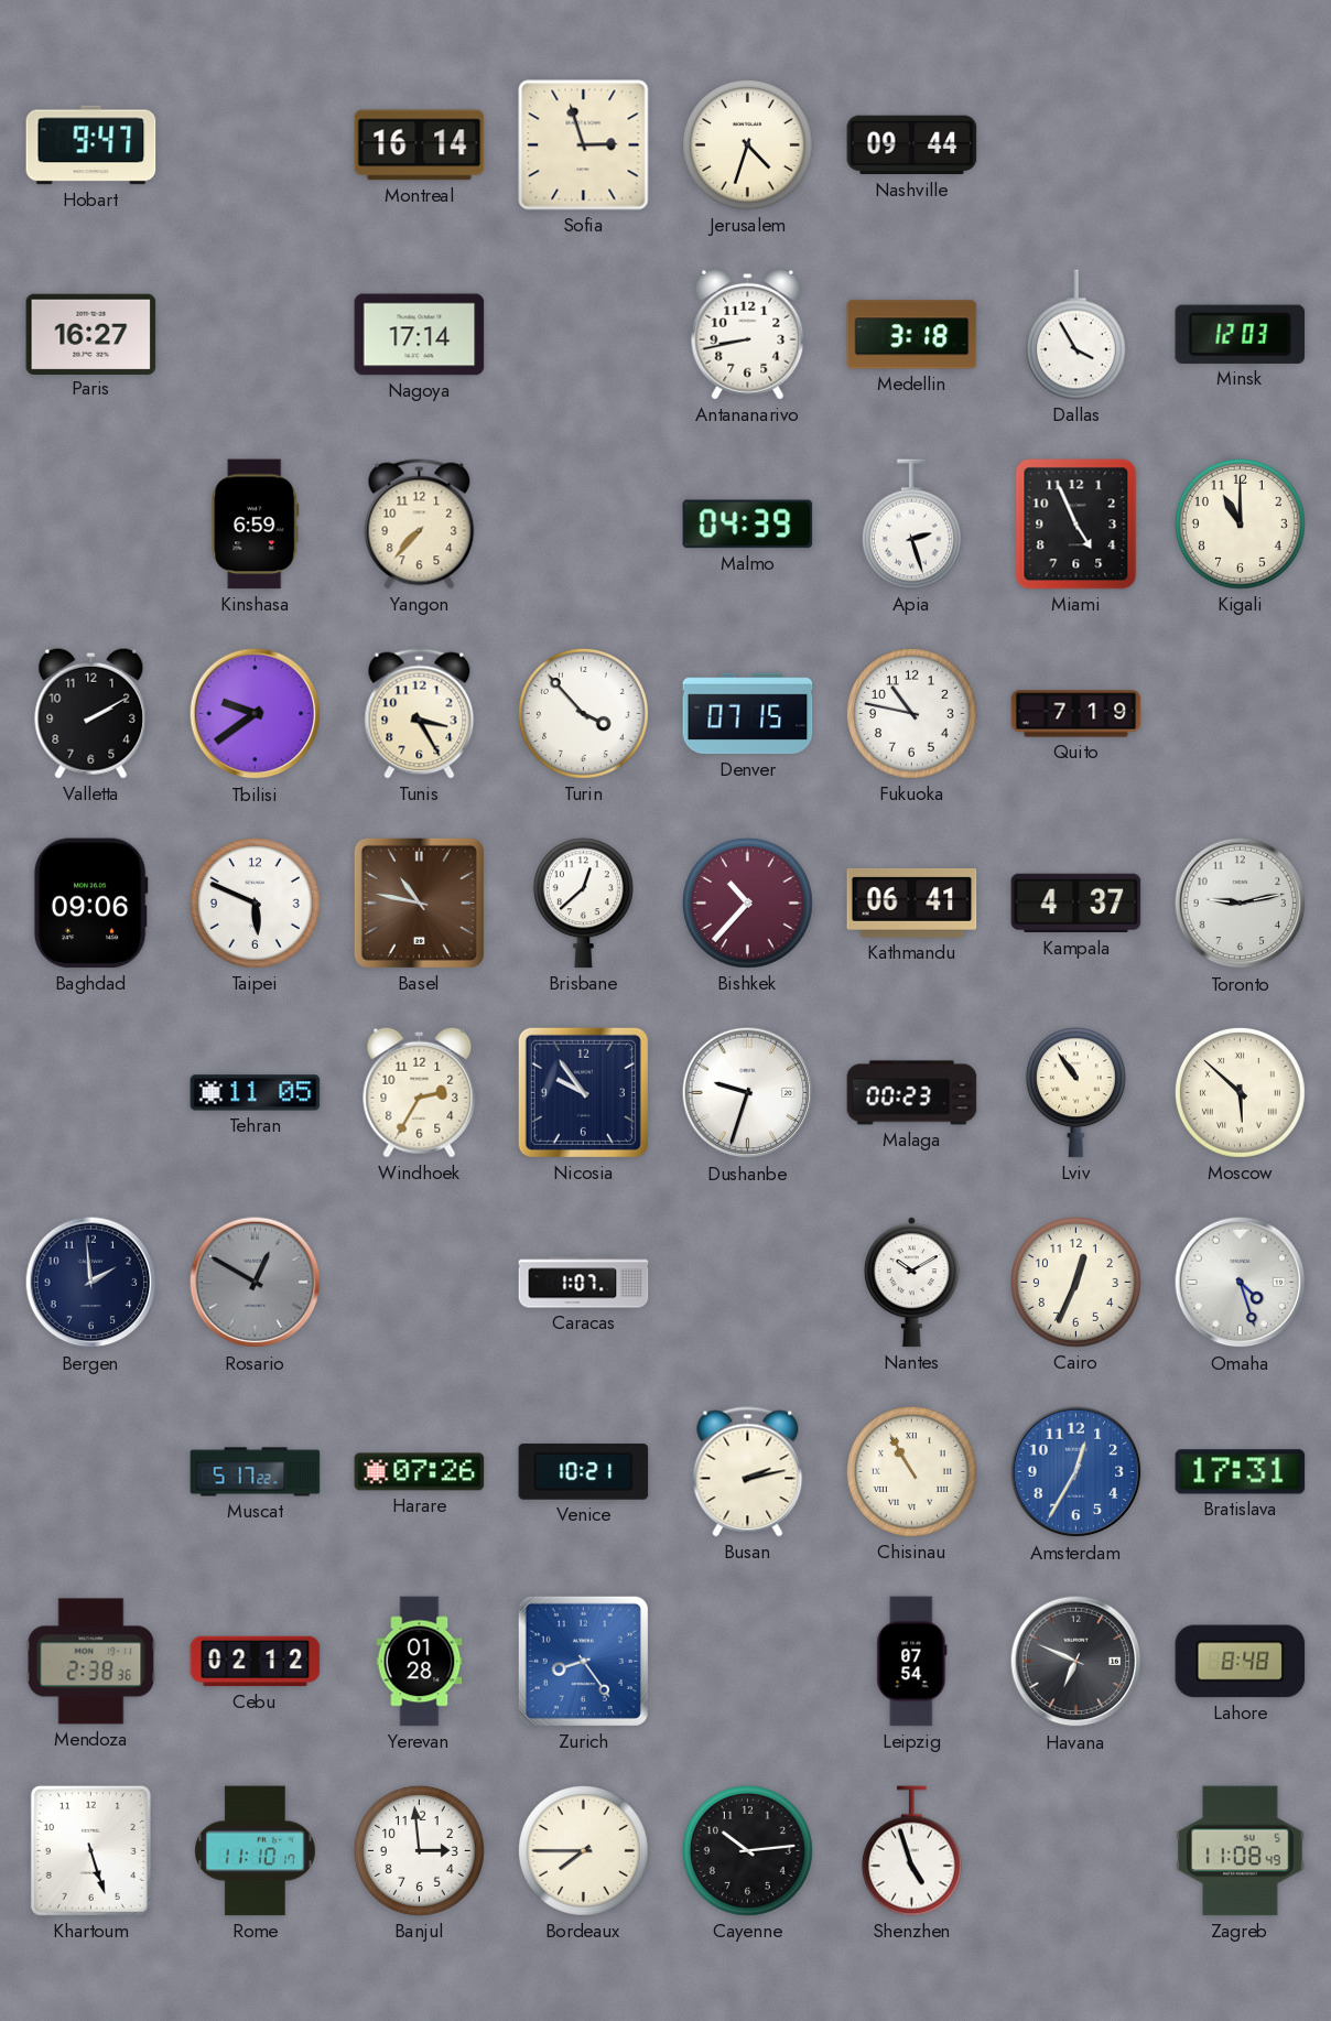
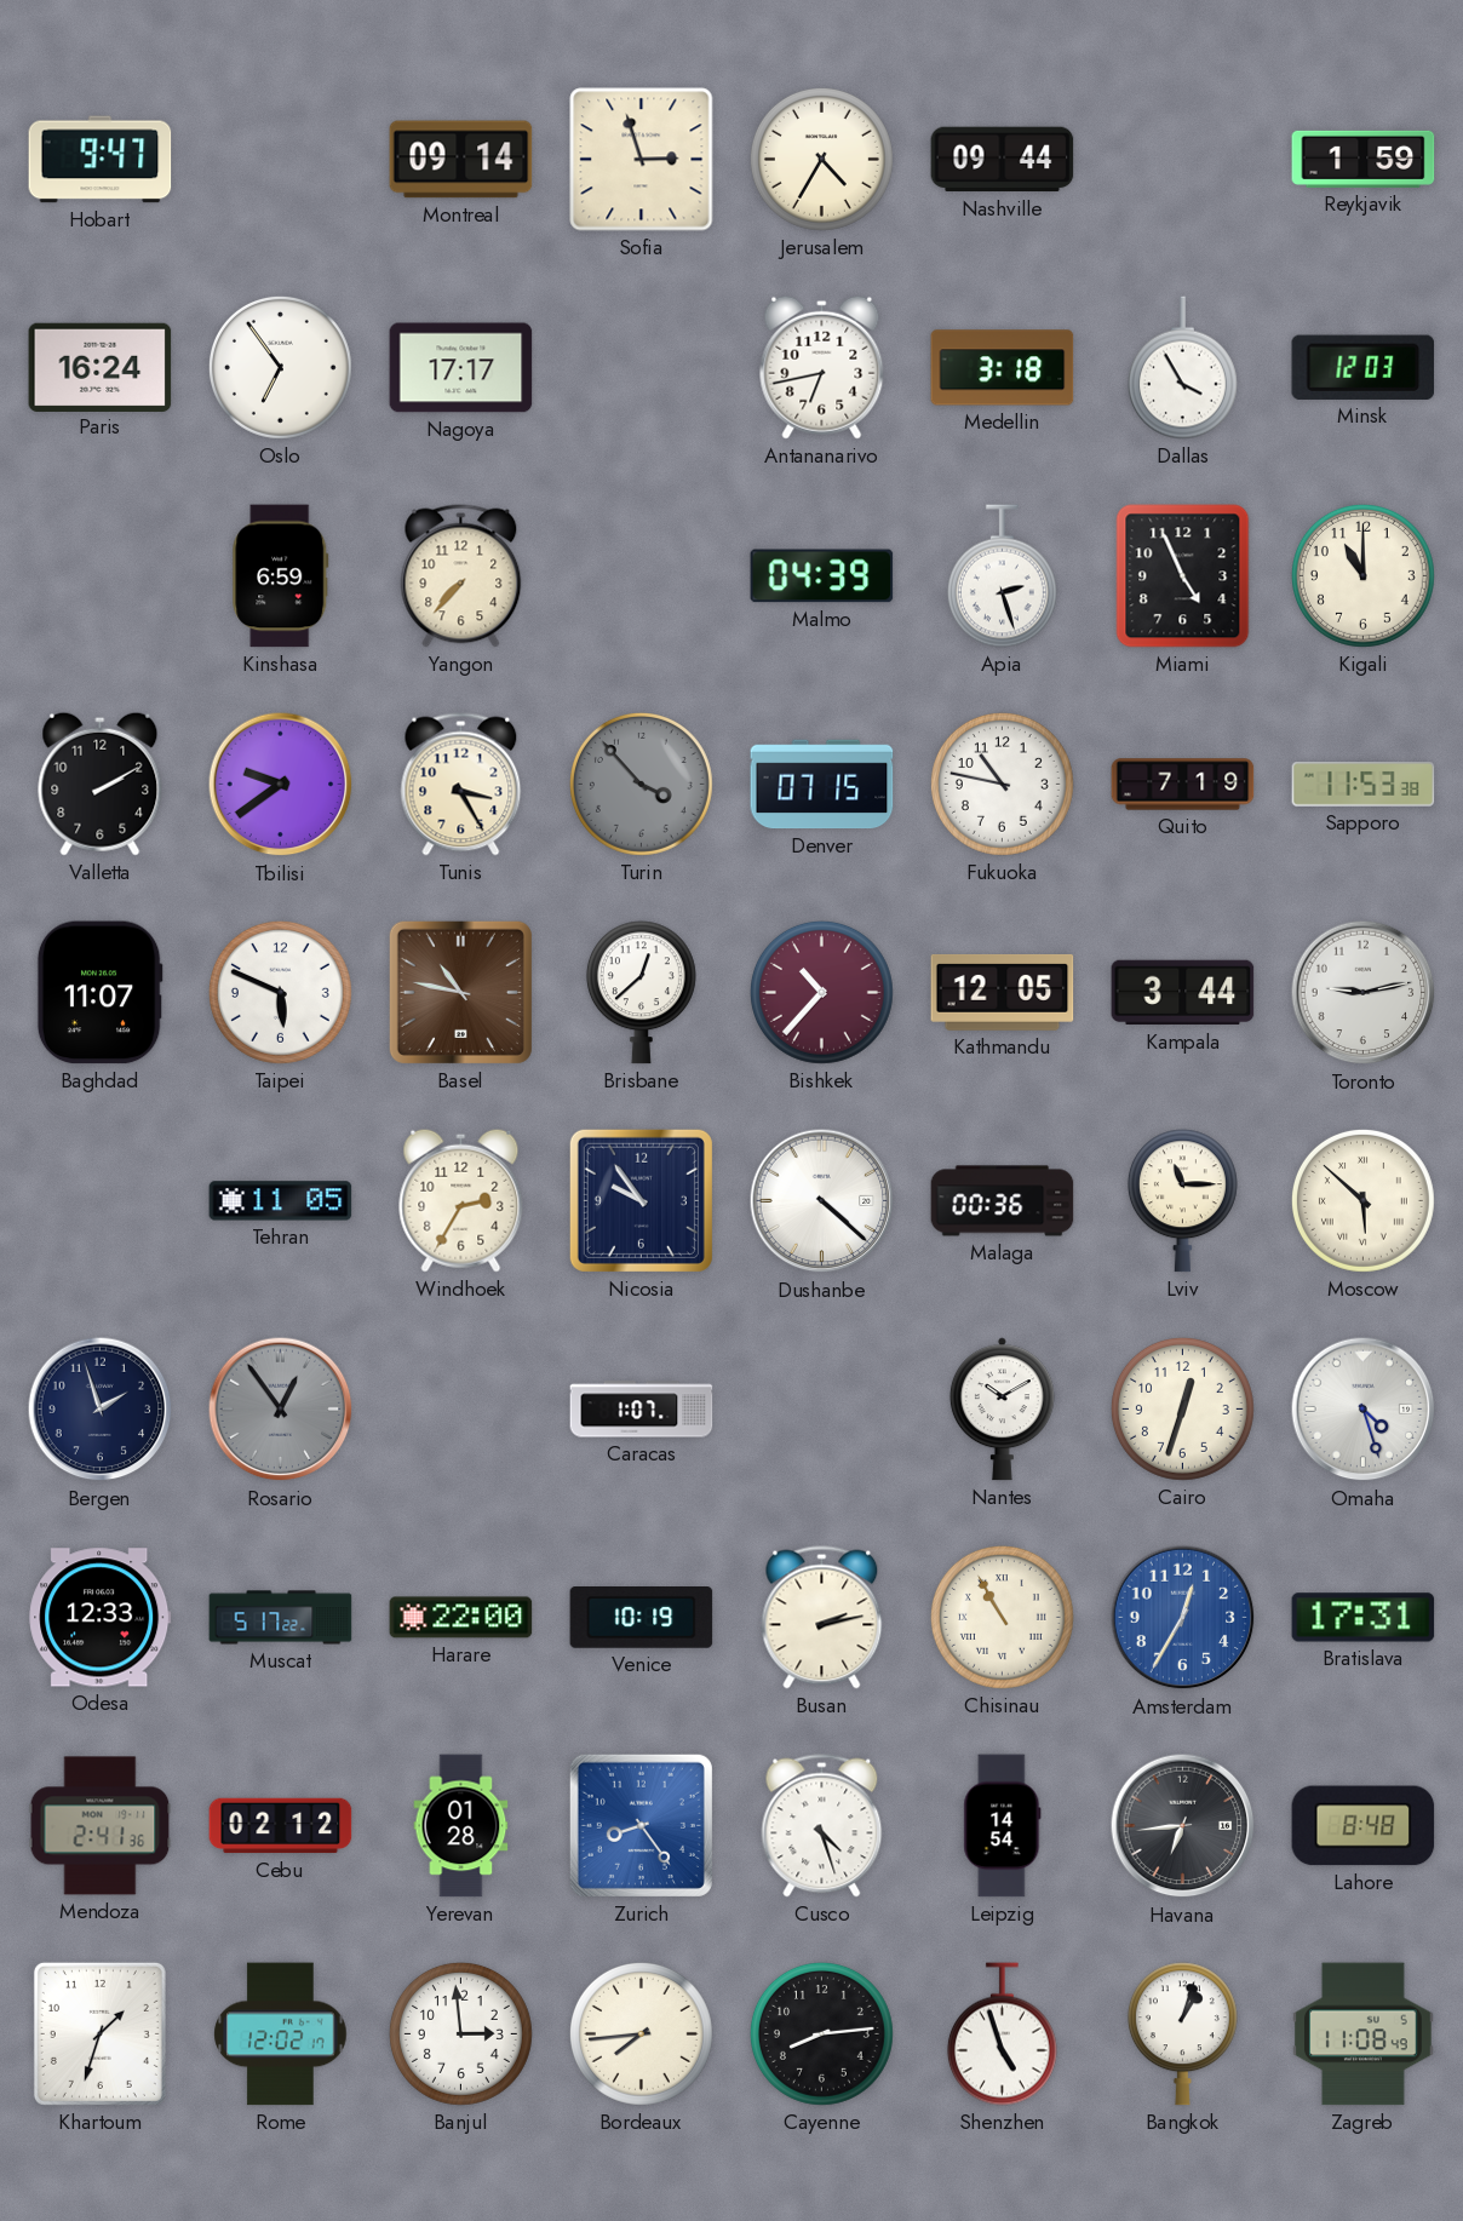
Montreal: 16:14 -> 09:14 (461, 160)
Jerusalem: 4:33 -> 4:35 (821, 159)
Reykjavik: none -> 1:59 (1364, 159)
Paris: 16:27 -> 16:24 (101, 367)
Oslo: none -> 6:54 (280, 367)
Nagoya: 17:14 -> 17:17 (461, 368)
Antananarivo: 8:43 -> 6:43 (822, 367)
Turin dial: white -> grey (641, 784)
Sapporo: none -> 11:53 (1364, 785)
Baghdad: 09:06 -> 11:07 (99, 993)
Kathmandu: 06:41 -> 12:05 (1003, 992)
Kampala: 4:37 -> 3:44 (1183, 993)
Dushanbe: 9:33 -> 4:22 (822, 1201)
Malaga: 00:23 -> 00:36 (1003, 1201)
Lviv: 10:54 -> 11:15 (1182, 1201)
Bergen: 1:59 -> 1:57 (101, 1410)
Rosario: 12:50 -> 12:54 (281, 1410)
Cairo: 12:34 -> 12:33 (1182, 1408)
Odesa: none -> 12:33 (101, 1618)
Harare: 07:26 -> 22:00 (461, 1618)
Venice: 10:21 -> 10:19 (642, 1618)
Mendoza: 2:38 -> 2:41 (101, 1826)
Cusco: none -> 4:27 (822, 1826)
Leipzig: 07:54 -> 14:54 (1003, 1826)
Havana: 6:49 -> 6:44 (1183, 1826)
Khartoum: 5:27 -> 1:33 (99, 2033)
Rome: 11:10 -> 12:02 (281, 2035)
Bordeaux: 7:45 -> 7:44 (641, 2033)
Cayenne: 10:14 -> 8:14 (821, 2033)
Bangkok: none -> 1:03 (1182, 2035)
